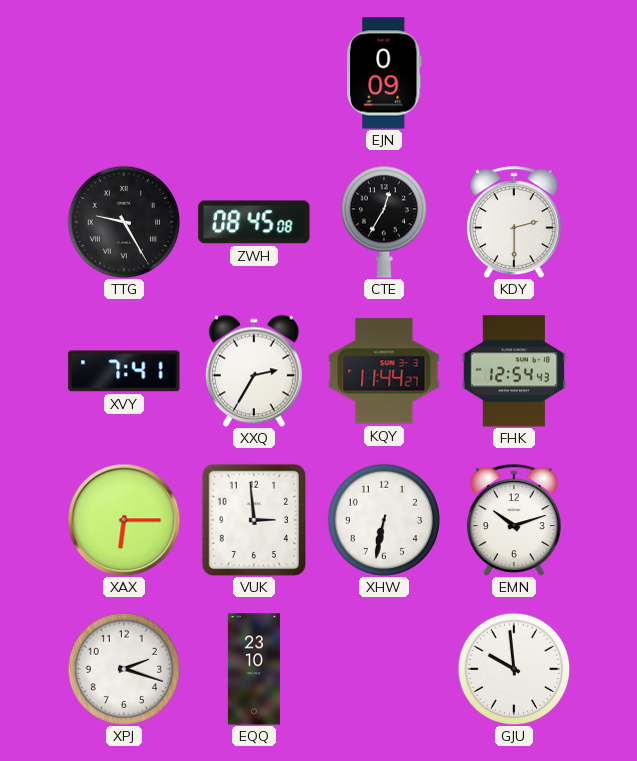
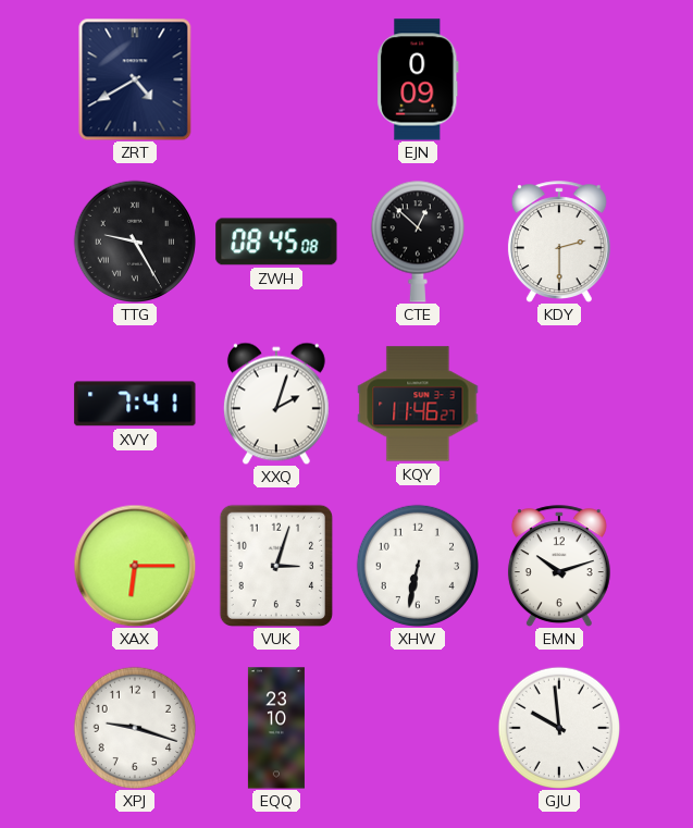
ZRT: none -> 4:40 (135, 79)
CTE: 12:35 -> 12:52 (418, 242)
XXQ: 2:35 -> 2:03 (276, 404)
KQY: 11:44 -> 11:46 (418, 404)
FHK: 12:54 -> none (514, 371)
VUK: 2:59 -> 3:03 (275, 565)
XPJ: 2:18 -> 9:18 (134, 727)
